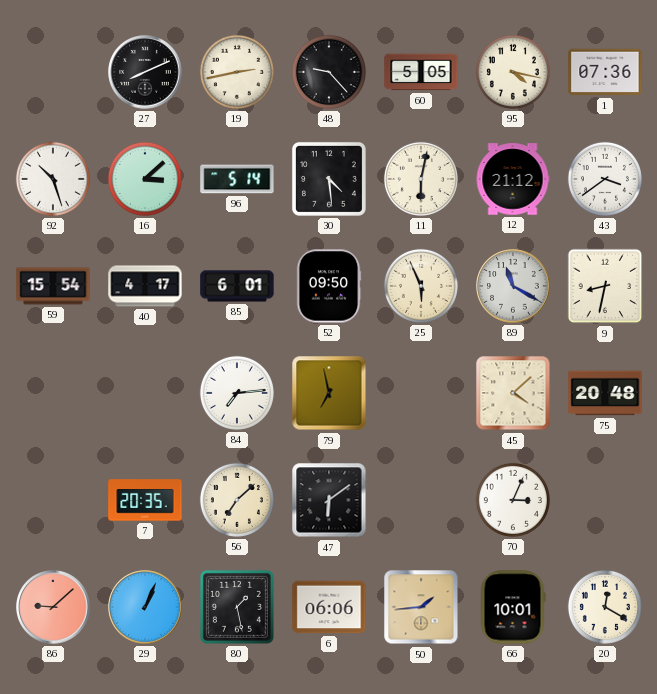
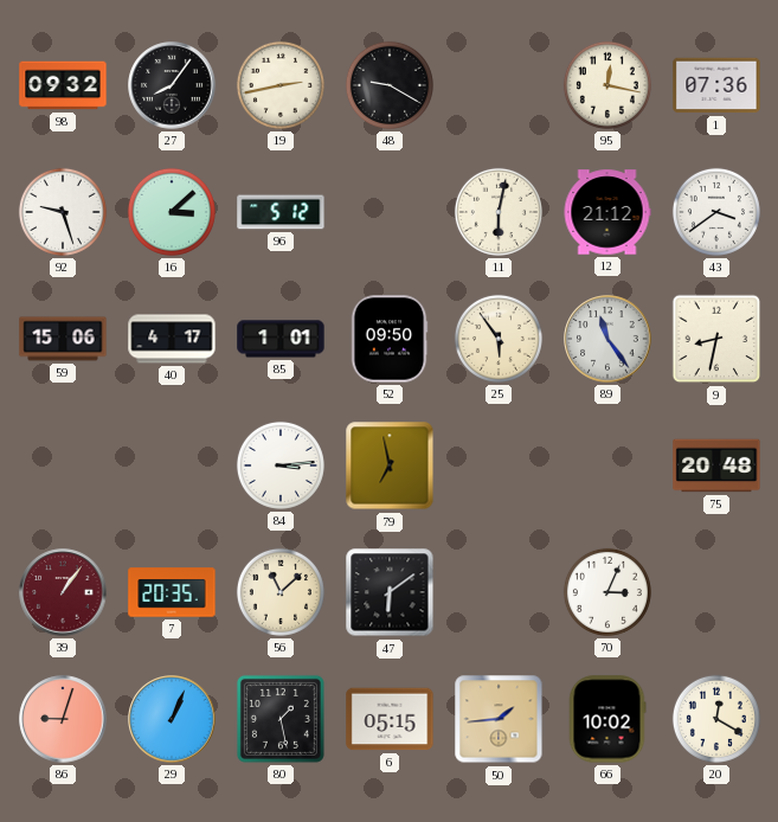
98: none -> 09:32 (63, 85)
27: 8:11 -> 8:06 (172, 85)
48: 9:23 -> 9:20 (390, 85)
60: 5:05 -> none (421, 72)
95: 4:17 -> 12:17 (607, 85)
92: 10:27 -> 9:27 (63, 212)
96: 5:14 -> 5:12 (281, 212)
30: 4:29 -> none (329, 179)
59: 15:54 -> 15:06 (63, 339)
85: 6:01 -> 1:01 (281, 339)
25: 5:56 -> 5:54 (499, 339)
89: 11:20 -> 11:24 (607, 339)
84: 7:14 -> 3:14 (281, 465)
45: 4:08 -> none (513, 393)
39: none -> 1:06 (63, 592)
56: 7:08 -> 11:08 (281, 592)
86: 9:08 -> 9:03 (63, 719)
6: 06:06 -> 05:15 (390, 719)
66: 10:01 -> 10:02 (607, 719)
